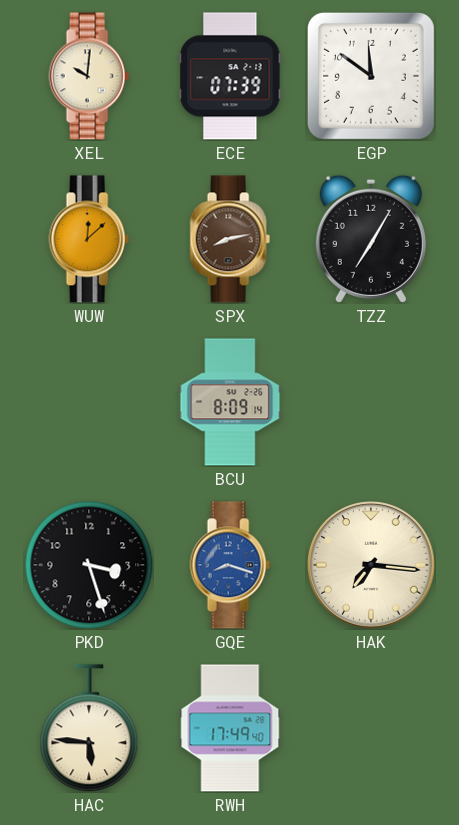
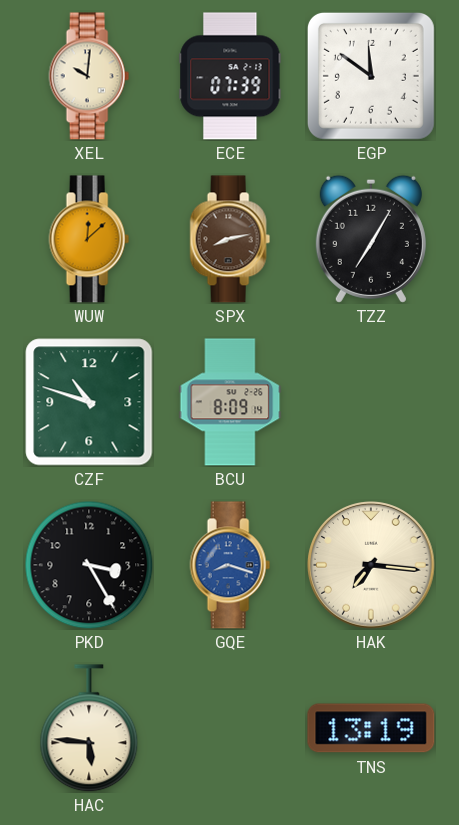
CZF: none -> 10:48 (89, 402)
PKD: 3:27 -> 3:25 (89, 565)
RWH: 17:49 -> none (230, 728)
TNS: none -> 13:19 (371, 728)
